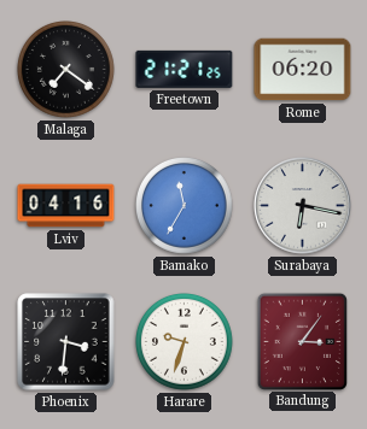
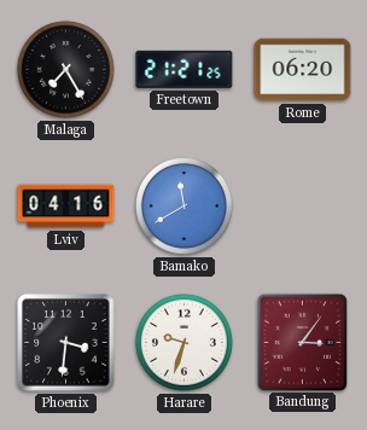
Malaga: 7:21 -> 7:25 (66, 70)
Bamako: 11:35 -> 11:40 (185, 207)
Surabaya: 6:17 -> none (303, 206)
